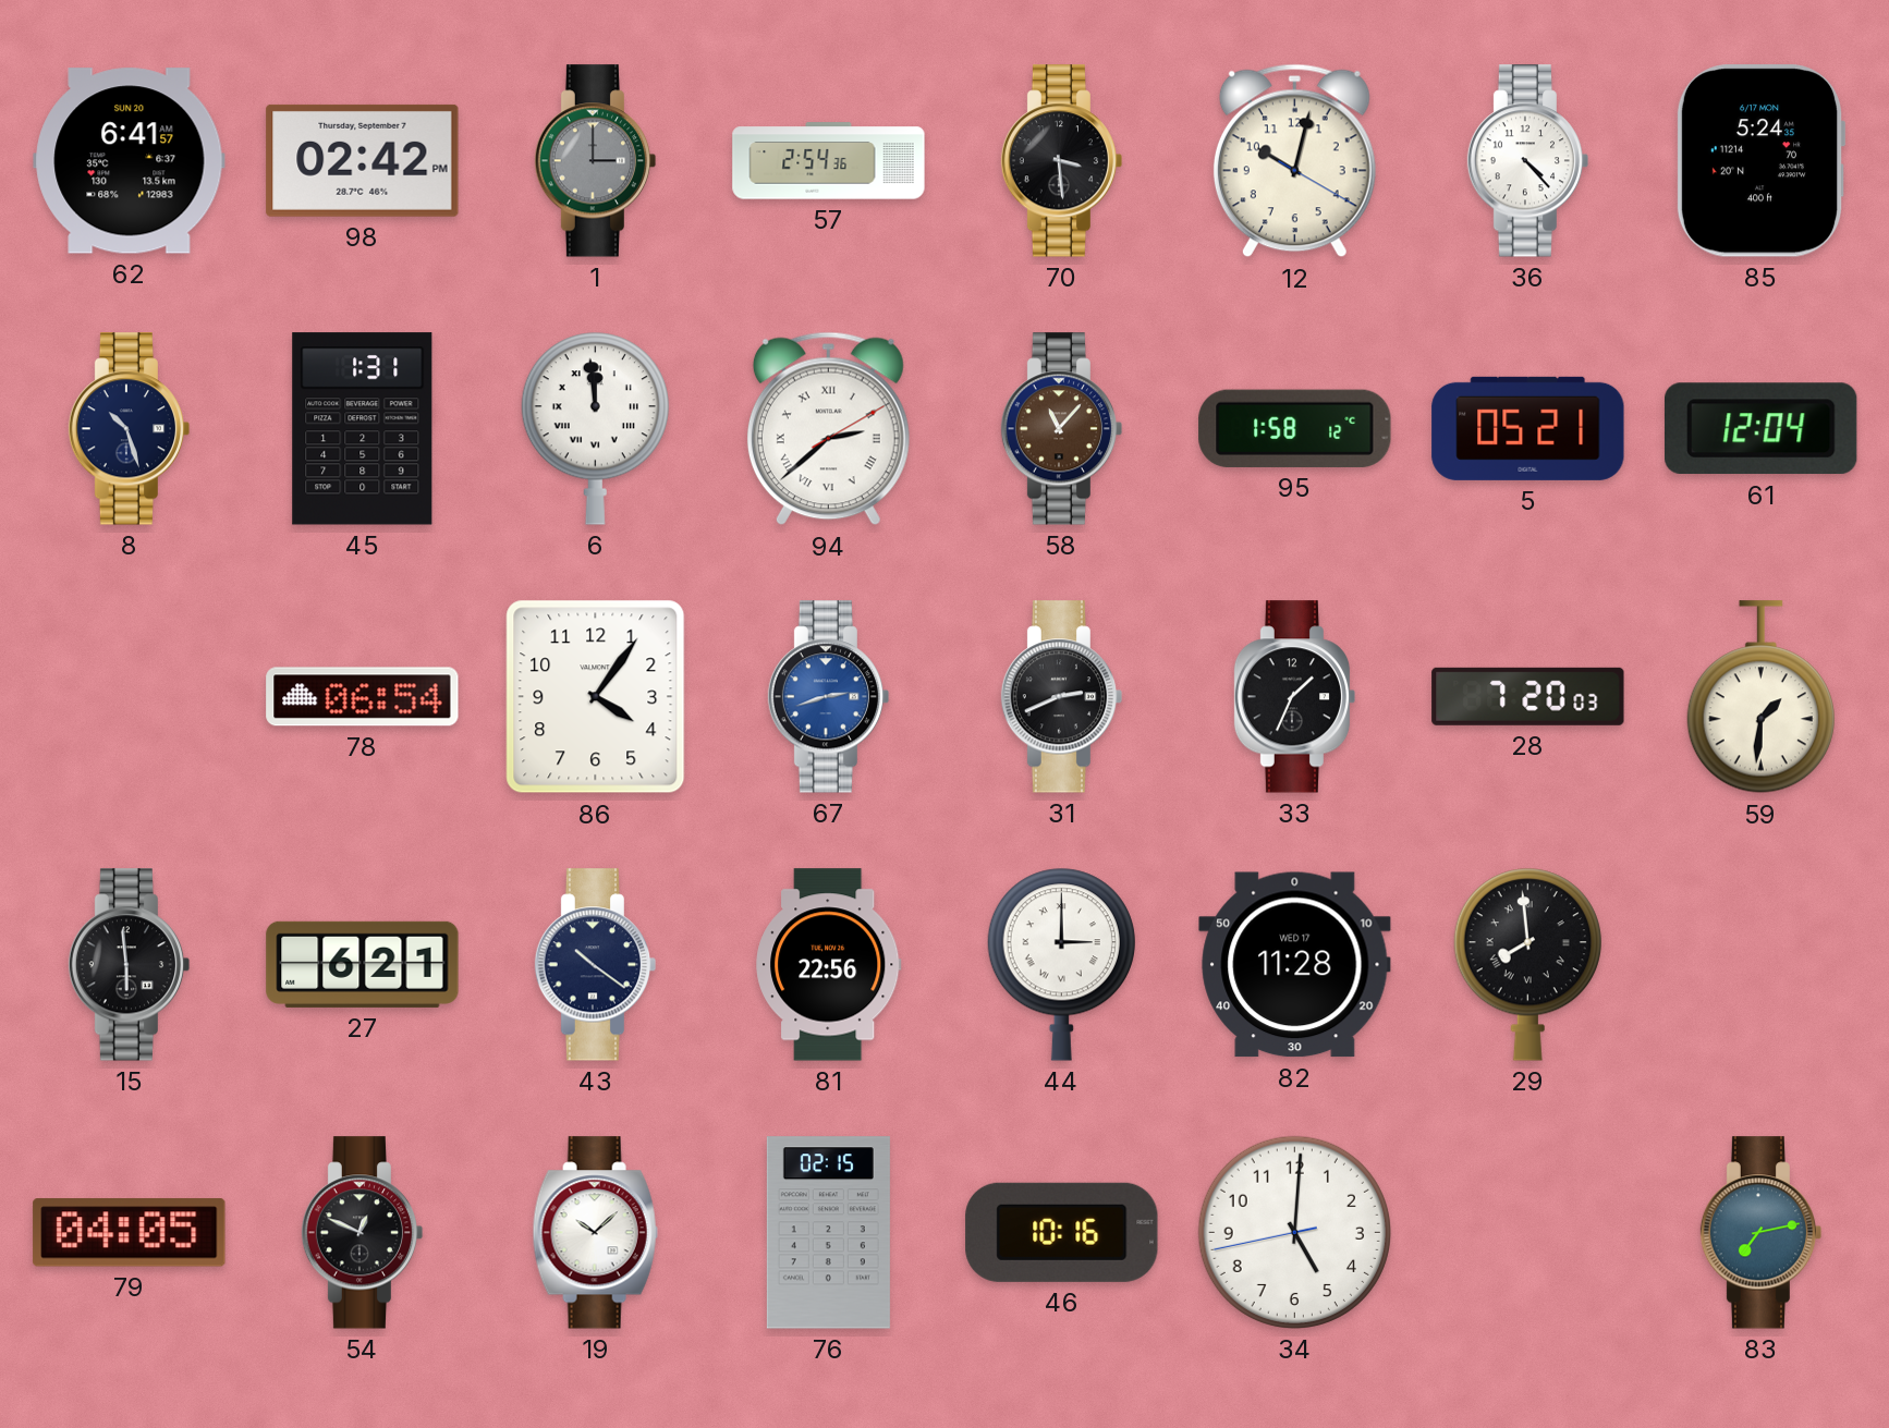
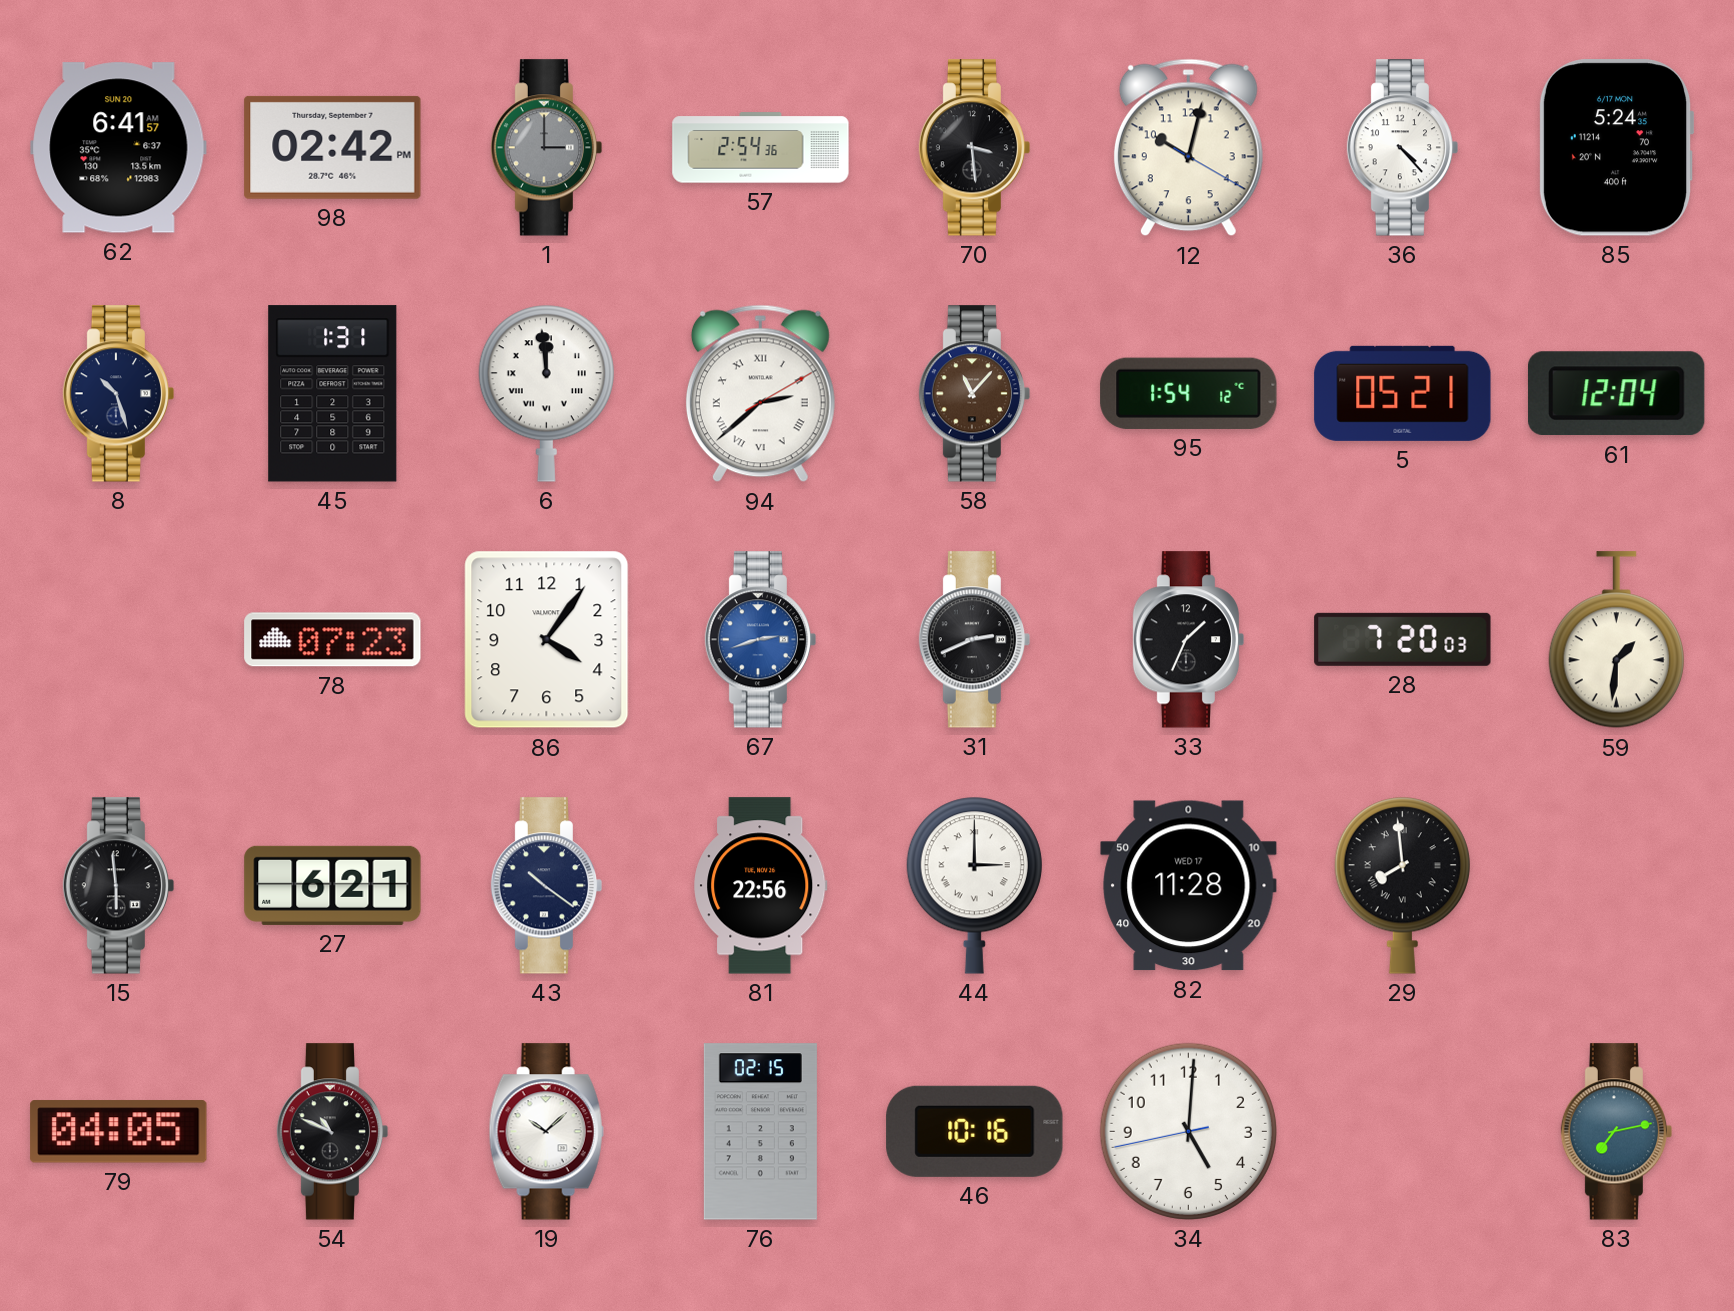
95: 1:58 -> 1:54 (1189, 393)
78: 06:54 -> 07:23 (333, 640)
54: 12:49 -> 10:49 (333, 1132)
